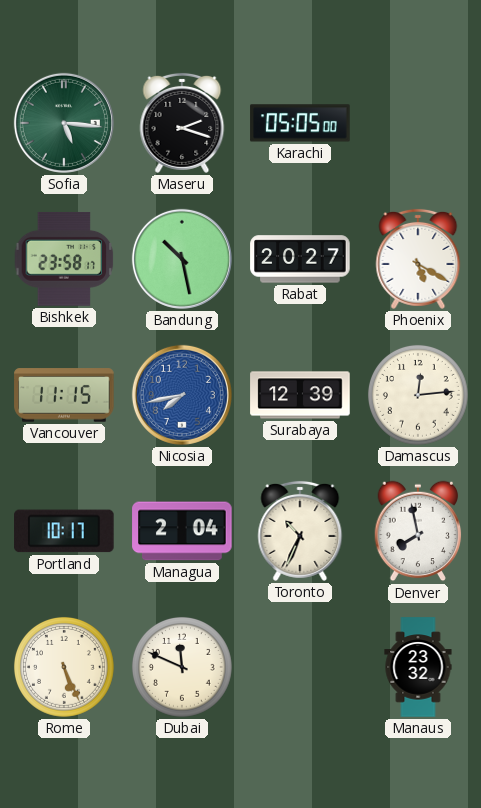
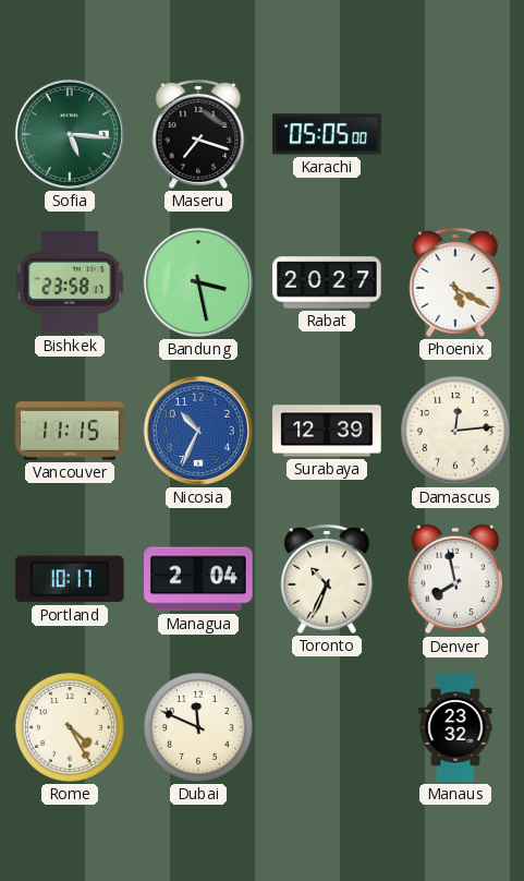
Maseru: 2:18 -> 7:18 (198, 134)
Bandung: 10:28 -> 3:28 (198, 282)
Nicosia: 7:43 -> 10:34 (198, 431)
Rome: 5:26 -> 4:25 (70, 727)
